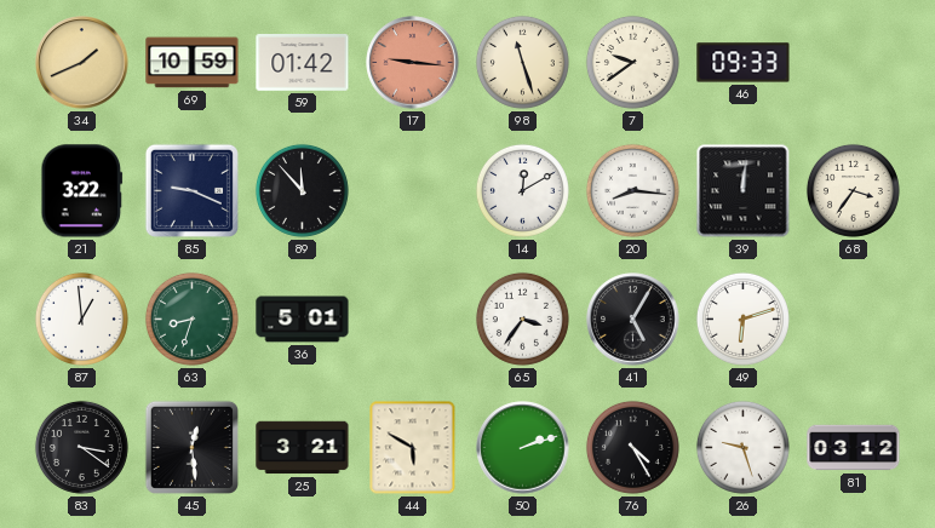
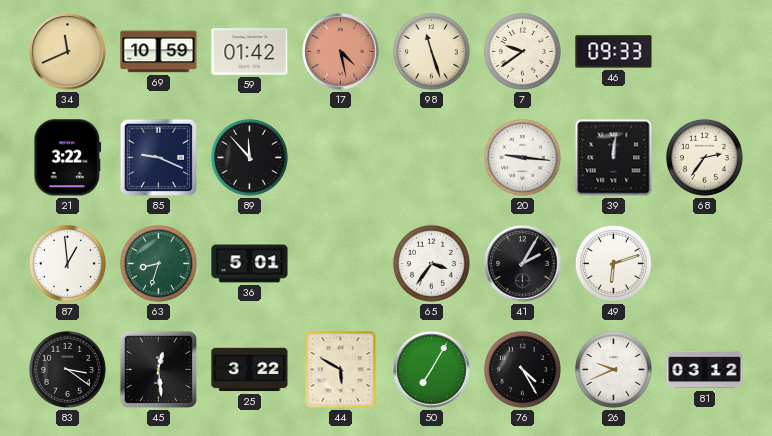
34: 1:41 -> 11:41 (68, 52)
17: 9:16 -> 4:28 (341, 52)
14: 12:10 -> none (522, 190)
20: 8:16 -> 9:16 (522, 157)
68: 3:36 -> 2:36 (704, 157)
41: 5:05 -> 2:05 (523, 264)
25: 3:21 -> 3:22 (250, 370)
50: 2:12 -> 7:05 (432, 370)
26: 9:27 -> 9:41 (613, 369)
